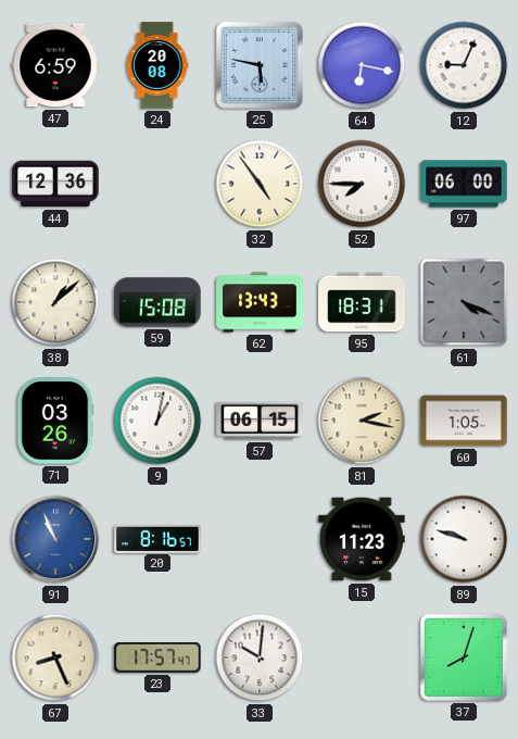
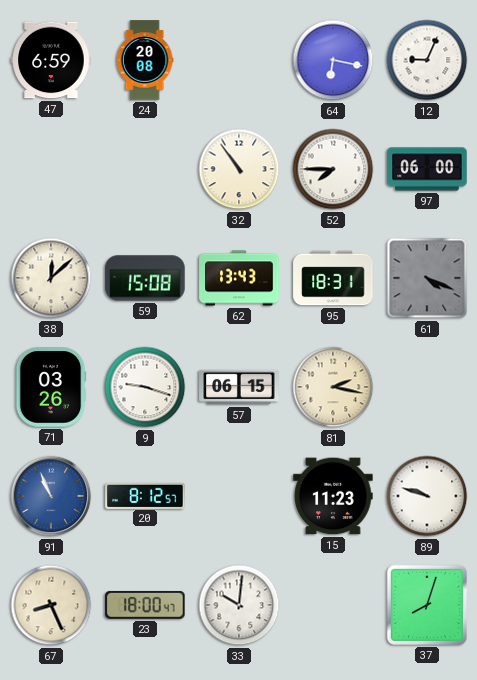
25: 5:47 -> none (260, 65)
44: 12:36 -> none (55, 184)
32: 4:54 -> 10:54 (239, 169)
38: 1:08 -> 12:08 (51, 278)
9: 1:02 -> 9:18 (145, 387)
60: 1:05 -> none (464, 421)
20: 8:16 -> 8:12 (145, 495)
23: 17:57 -> 18:00 (145, 605)
